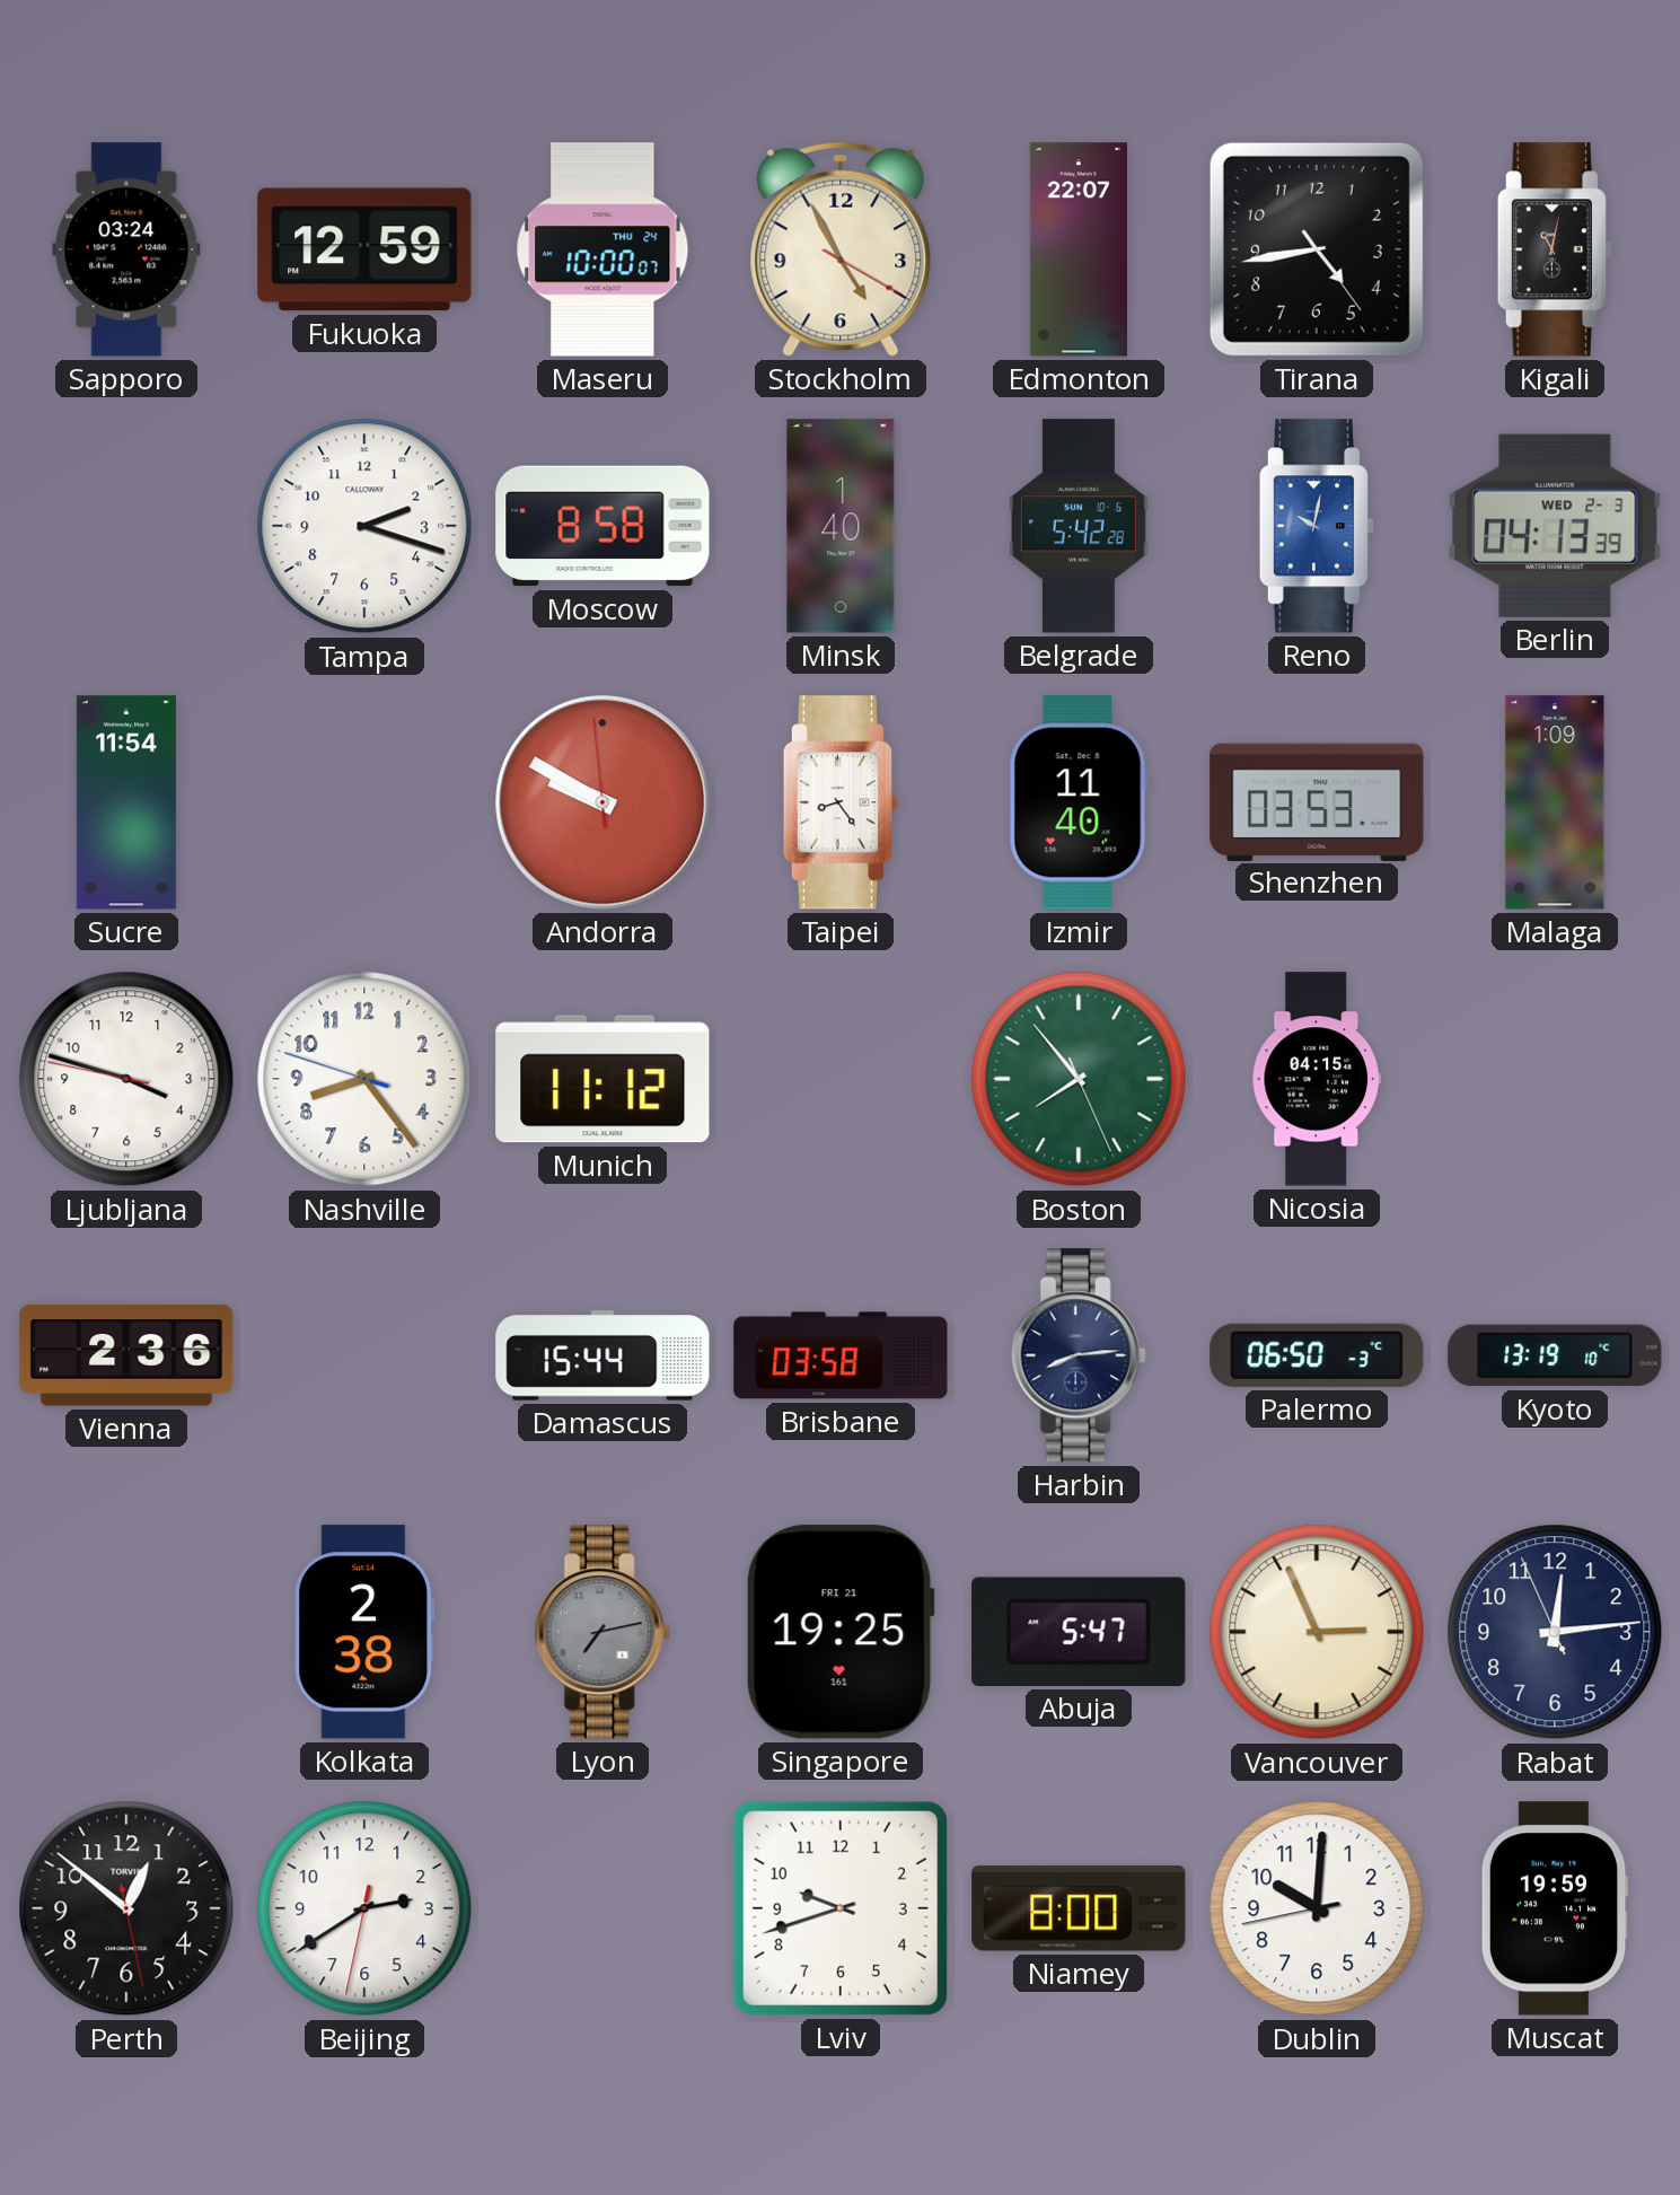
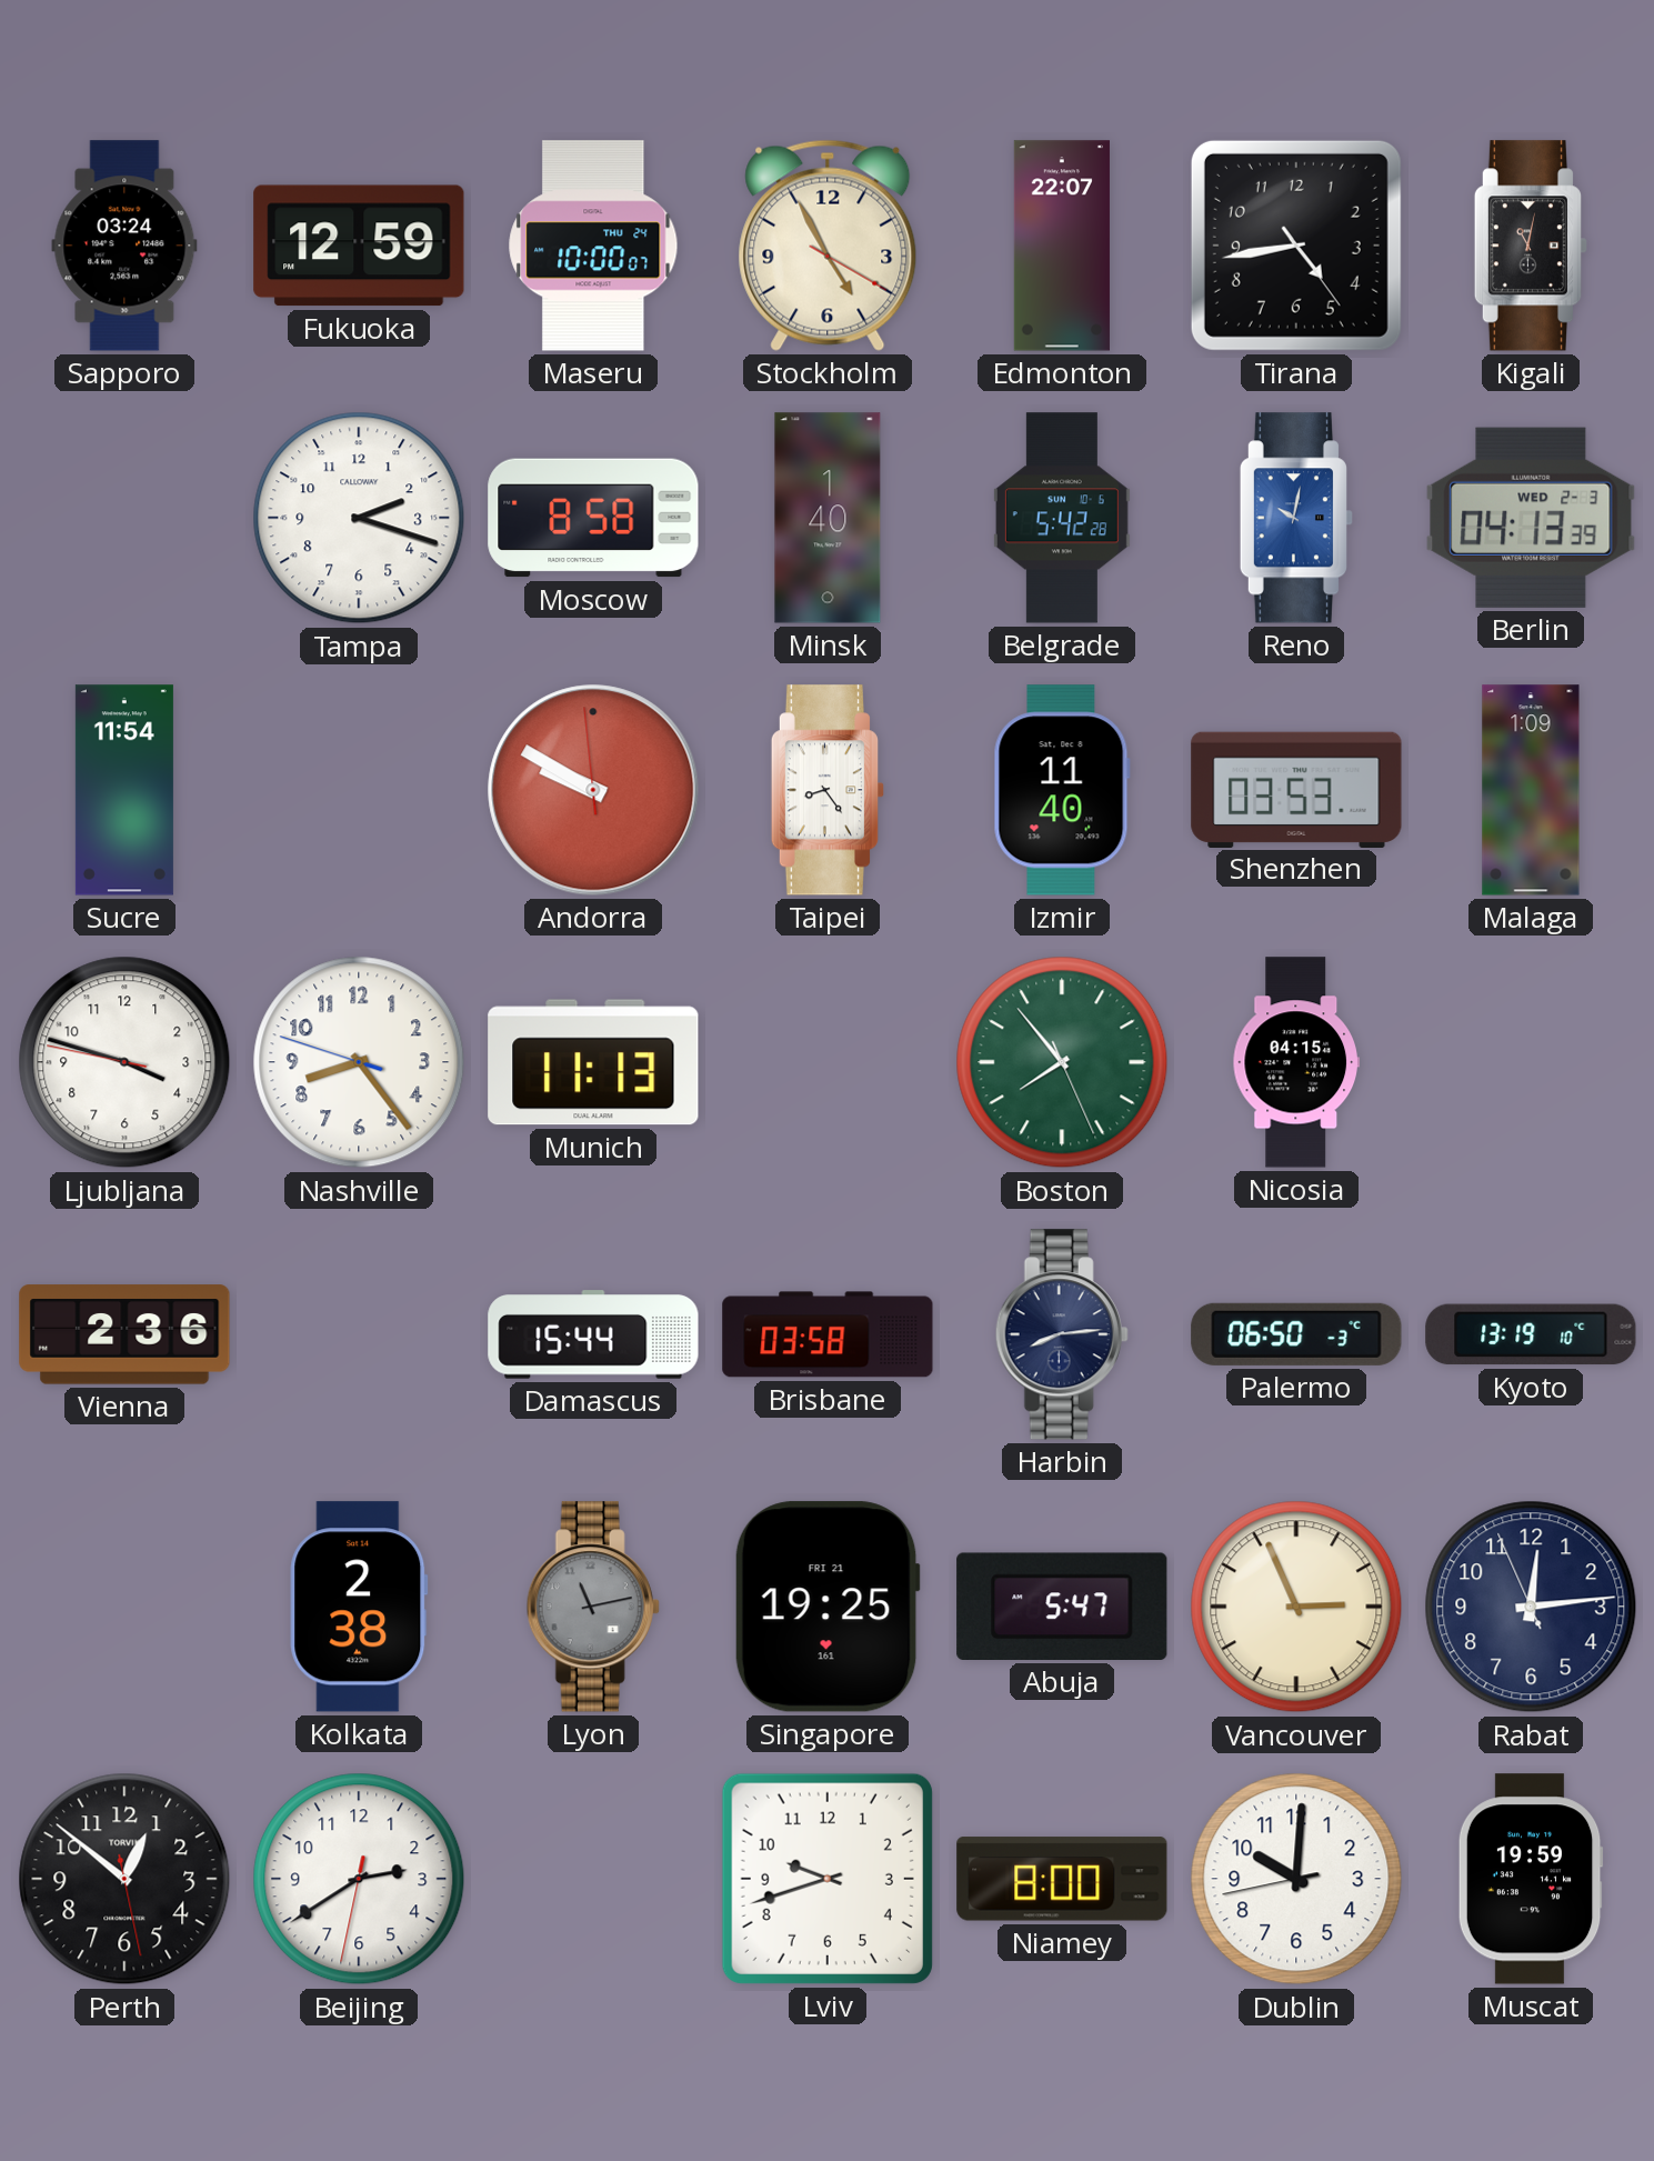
Munich: 11:12 -> 11:13 (593, 1062)
Lyon: 7:13 -> 11:13 (593, 1607)
